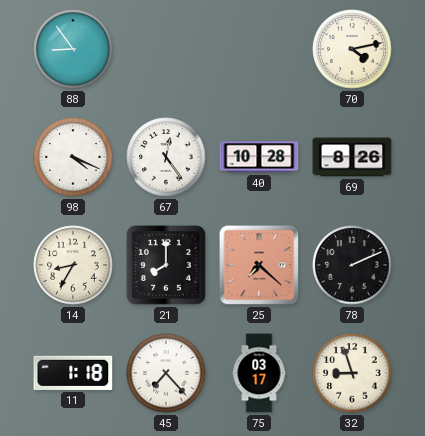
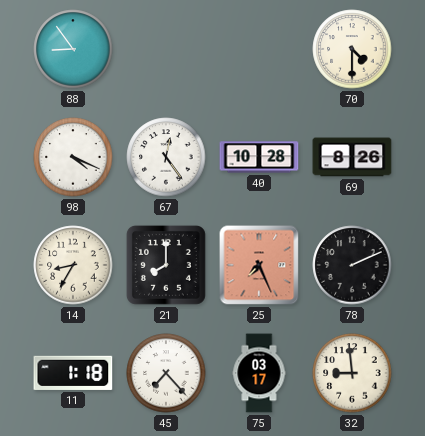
70: 4:13 -> 4:30 (352, 49)
25: 7:22 -> 7:26 (259, 265)
32: 8:57 -> 8:59 (352, 373)
